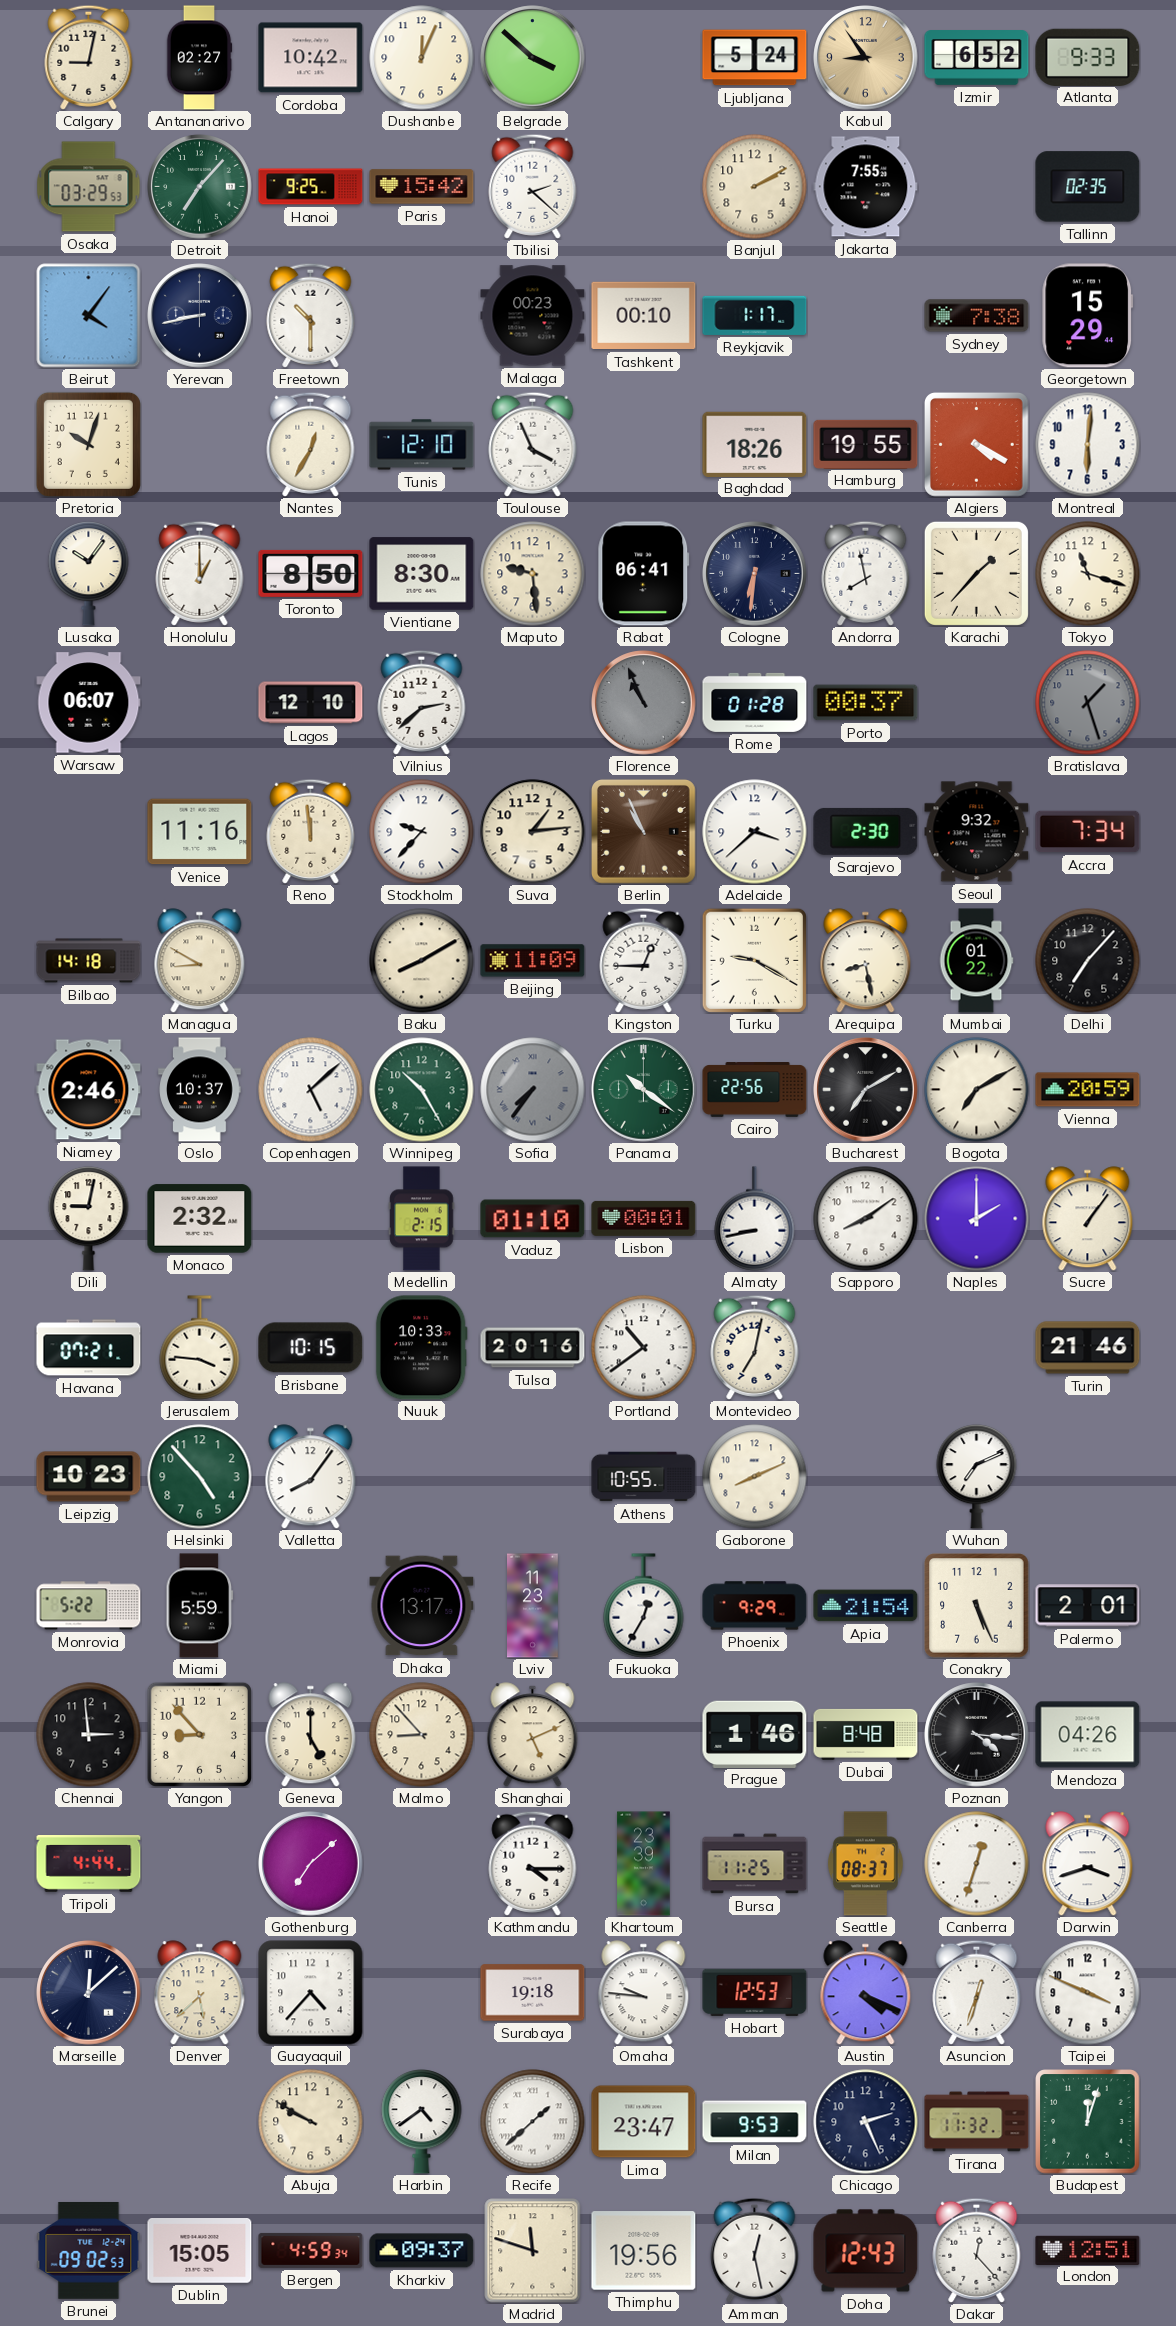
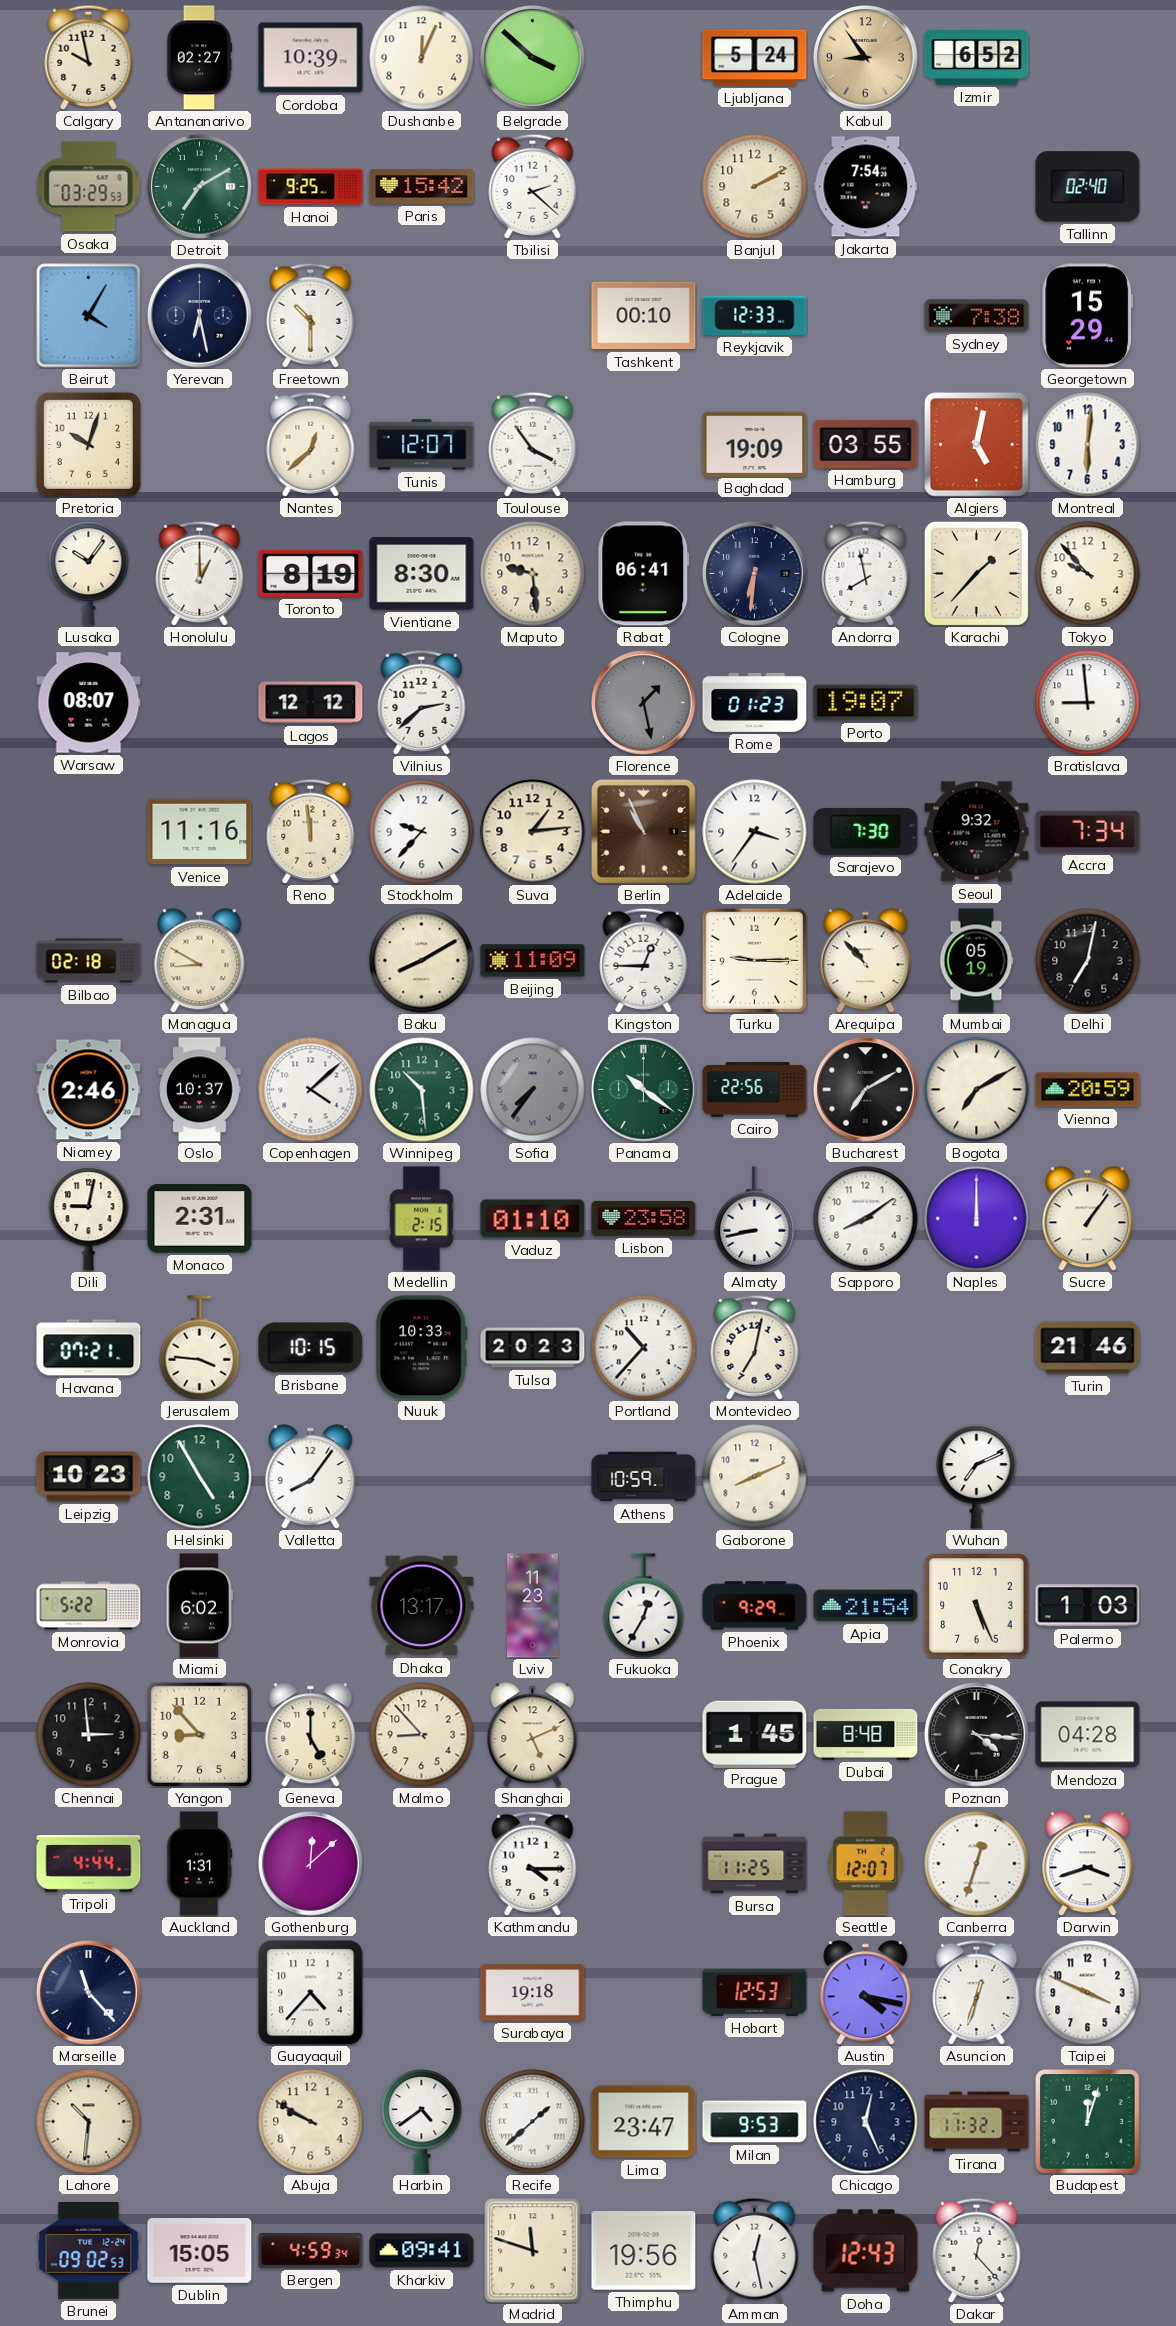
Calgary: 9:02 -> 9:58 (89, 57)
Cordoba: 10:42 -> 10:39 (311, 58)
Atlanta: 9:33 -> none (1088, 57)
Detroit: 7:07 -> 7:10 (200, 187)
Jakarta: 7:55 -> 7:54 (866, 187)
Tallinn: 02:35 -> 02:40 (1088, 187)
Beirut: 4:06 -> 4:05 (89, 316)
Yerevan: 8:43 -> 6:28 (200, 316)
Malaga: 00:23 -> none (533, 316)
Reykjavik: 1:17 -> 12:33 (755, 315)
Nantes: 12:35 -> 12:38 (311, 444)
Tunis: 12:10 -> 12:07 (422, 445)
Toulouse: 3:56 -> 3:54 (533, 444)
Baghdad: 18:26 -> 19:09 (755, 444)
Hamburg: 19:55 -> 03:55 (866, 444)
Algiers: 4:20 -> 5:02 (976, 444)
Toronto: 8:50 -> 8:19 (311, 573)
Tokyo: 11:18 -> 9:53 (1088, 574)
Warsaw: 06:07 -> 08:07 (89, 703)
Lagos: 12:10 -> 12:12 (311, 703)
Florence: 10:56 -> 1:28 (644, 703)
Rome: 01:28 -> 01:23 (755, 702)
Porto: 00:37 -> 19:07 (866, 703)
Bratislava: 1:27 -> 8:59 (1088, 703)
Bratislava dial: grey -> white (1088, 703)
Adelaide: 3:38 -> 3:36 (755, 832)
Sarajevo: 2:30 -> 7:30 (866, 831)
Bilbao: 14:18 -> 02:18 (89, 961)
Turku: 9:20 -> 9:15 (754, 960)
Arequipa: 8:28 -> 10:53 (866, 961)
Mumbai: 01:22 -> 05:19 (976, 961)
Delhi: 7:07 -> 7:02 (1088, 961)
Copenhagen: 5:08 -> 4:08 (311, 1090)
Winnipeg: 10:25 -> 10:29 (422, 1090)
Monaco: 2:32 -> 2:31 (200, 1219)
Lisbon: 00:01 -> 23:58 (644, 1218)
Naples: 2:00 -> 12:00 (977, 1219)
Tulsa: 20:16 -> 20:23 (533, 1348)
Portland: 10:39 -> 10:37 (644, 1348)
Helsinki: 4:53 -> 4:55 (200, 1477)
Athens: 10:55 -> 10:59 (644, 1477)
Miami: 5:59 -> 6:02 (200, 1606)
Palermo: 2:01 -> 1:03 (1088, 1606)
Prague: 1:46 -> 1:45 (755, 1734)
Mendoza: 04:26 -> 04:28 (1088, 1735)
Auckland: none -> 1:31 (200, 1864)
Gothenburg: 7:08 -> 12:08 (311, 1864)
Khartoum: 23:39 -> none (644, 1864)
Seattle: 08:37 -> 12:07 (866, 1864)
Marseille: 12:08 -> 11:23 (89, 1993)
Denver: 5:38 -> none (200, 1993)
Omaha: 9:46 -> none (644, 1993)
Austin: 4:19 -> 4:17 (866, 1993)
Lahore: none -> 10:31 (89, 2122)
Chicago: 2:26 -> 12:26 (866, 2122)
Kharkiv: 09:37 -> 09:41 (422, 2251)
London: 12:51 -> none (1088, 2250)
